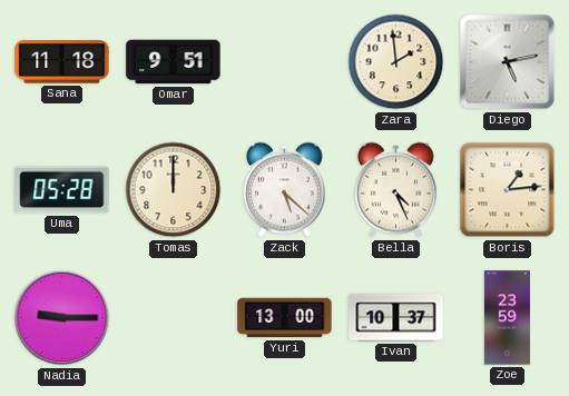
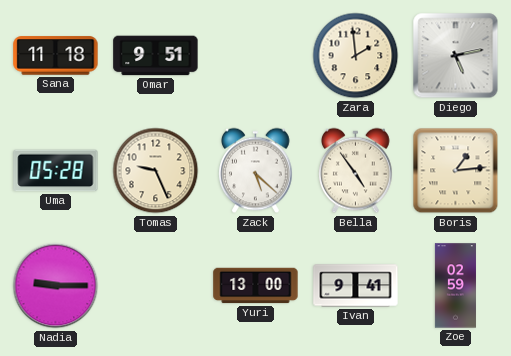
Tomas: 12:00 -> 9:26 (156, 171)
Bella: 4:26 -> 4:54 (356, 171)
Ivan: 10:37 -> 9:41 (356, 286)
Zoe: 23:59 -> 02:59 (455, 286)
